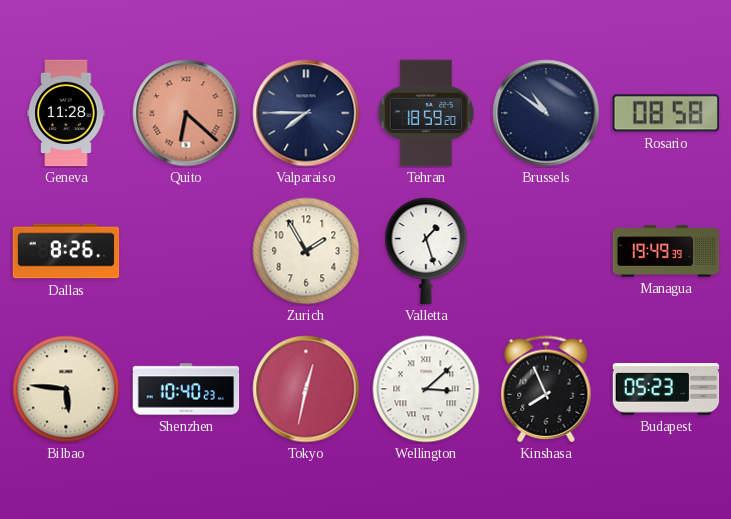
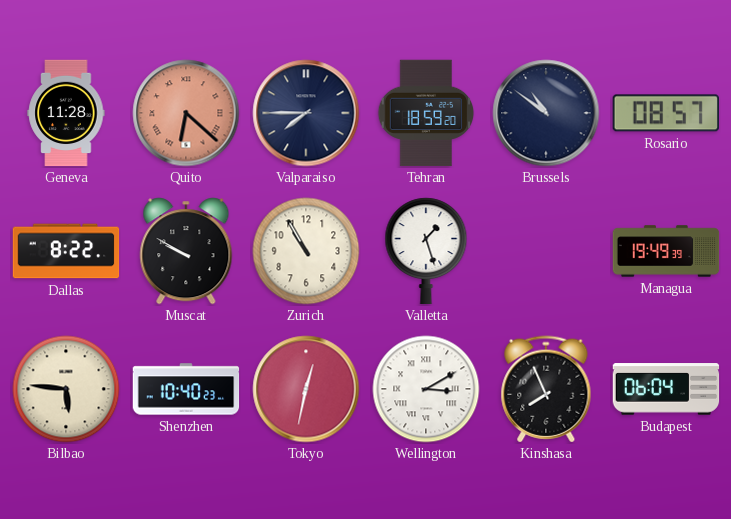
Rosario: 08:58 -> 08:57 (665, 113)
Dallas: 8:26 -> 8:22 (66, 251)
Muscat: none -> 9:50 (186, 251)
Zurich: 1:55 -> 10:55 (306, 251)
Wellington: 3:08 -> 3:10 (426, 389)
Budapest: 05:23 -> 06:04 (666, 389)
